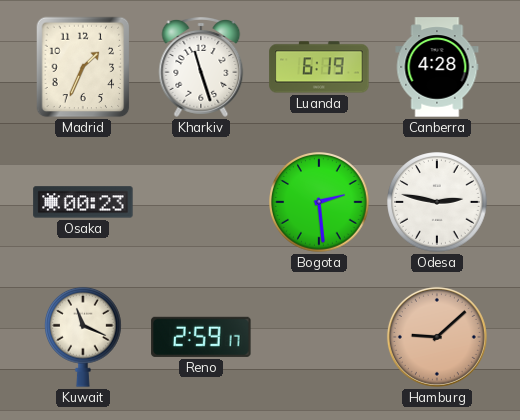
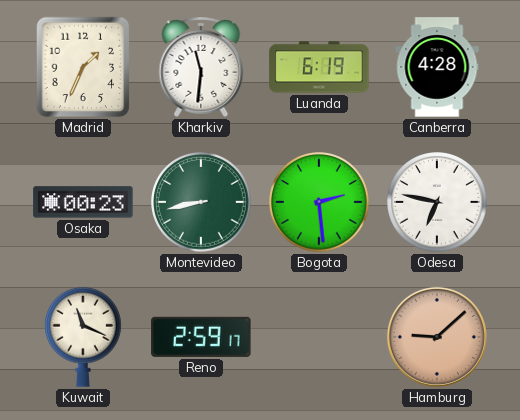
Kharkiv: 11:27 -> 11:31 (201, 68)
Montevideo: none -> 8:43 (201, 202)
Odesa: 2:47 -> 6:47 (437, 202)
